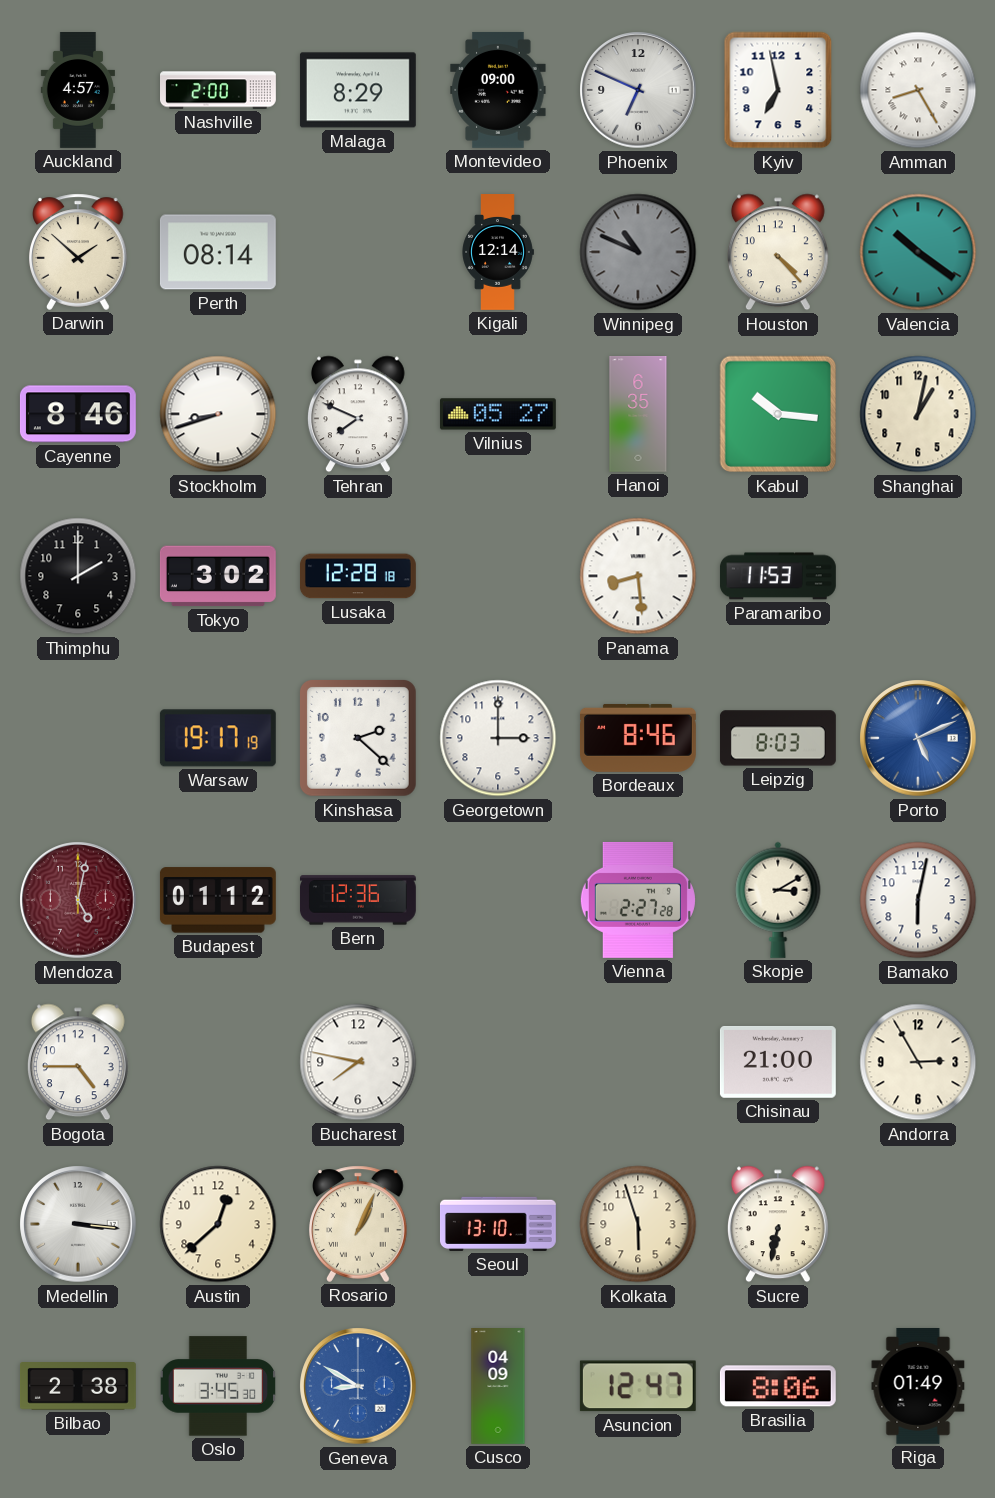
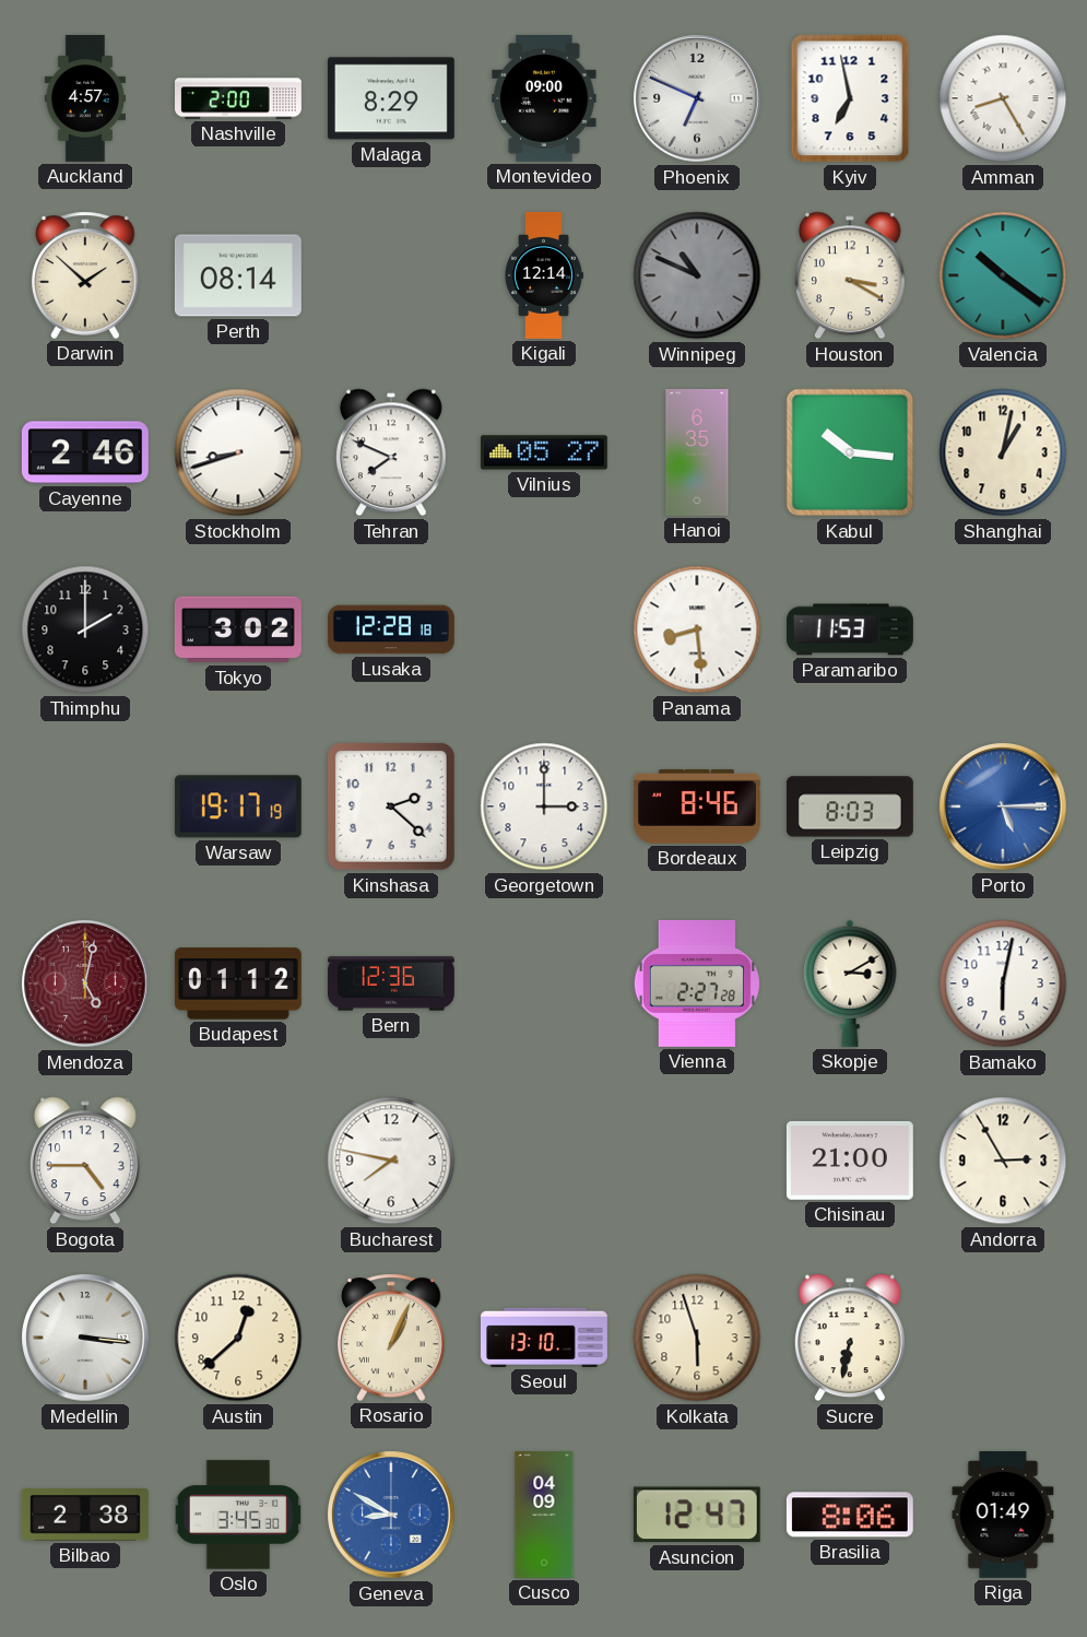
Houston: 4:23 -> 3:20 (850, 275)
Cayenne: 8:46 -> 2:46 (85, 452)
Porto: 5:11 -> 5:15 (1003, 806)
